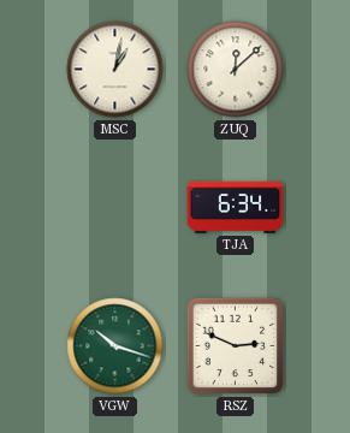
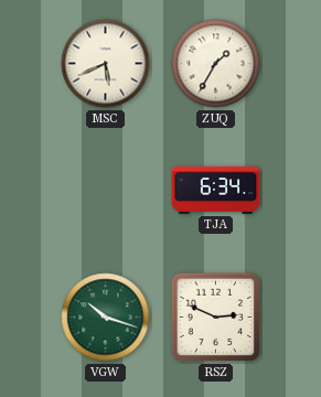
MSC: 1:02 -> 5:41 (106, 64)
ZUQ: 12:08 -> 1:35 (216, 64)
